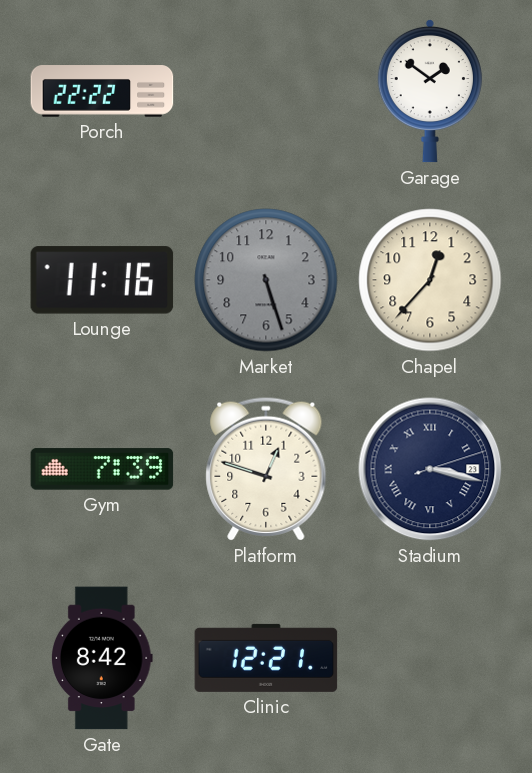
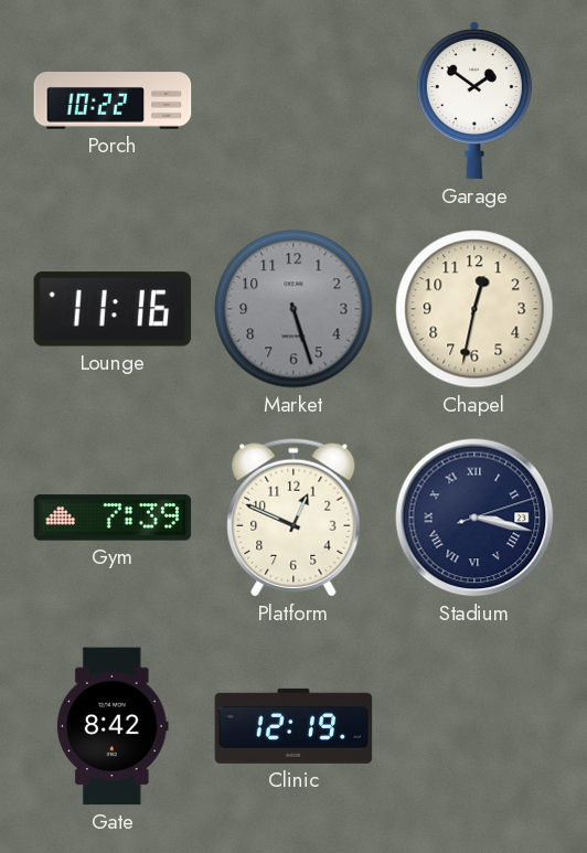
Porch: 22:22 -> 10:22 (113, 100)
Chapel: 12:37 -> 12:32 (474, 309)
Platform: 12:48 -> 12:49 (293, 518)
Clinic: 12:21 -> 12:19 (293, 726)
